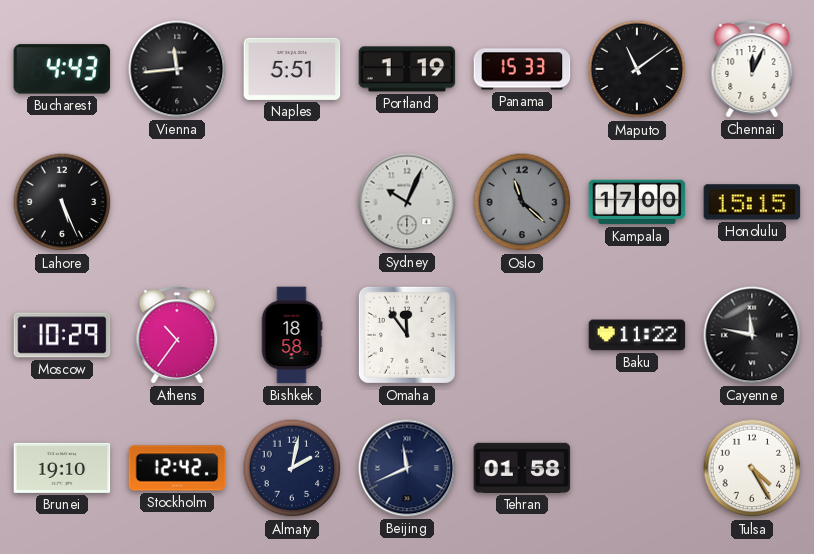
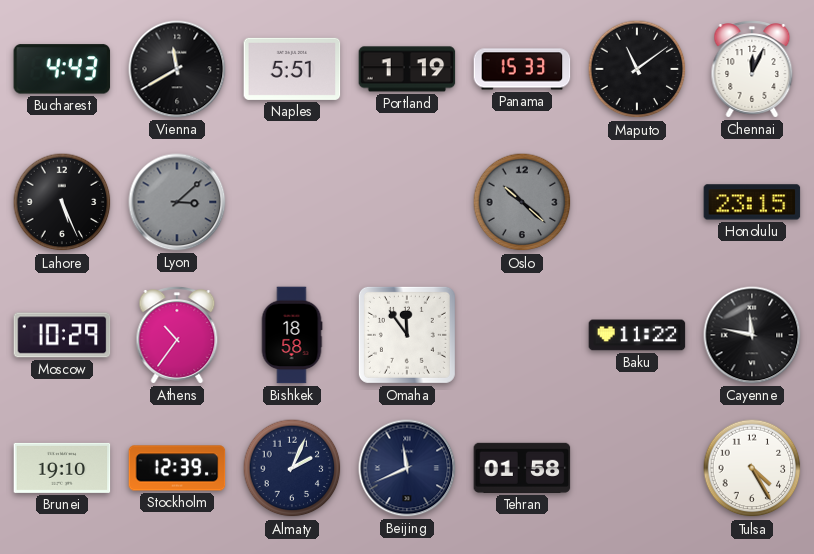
Vienna: 11:44 -> 11:40 (177, 69)
Lyon: none -> 3:08 (177, 202)
Sydney: 10:04 -> none (407, 202)
Oslo: 11:22 -> 10:22 (522, 202)
Kampala: 17:00 -> none (637, 202)
Honolulu: 15:15 -> 23:15 (752, 202)
Stockholm: 12:42 -> 12:39 (177, 468)
Almaty: 2:02 -> 2:04 (292, 468)
